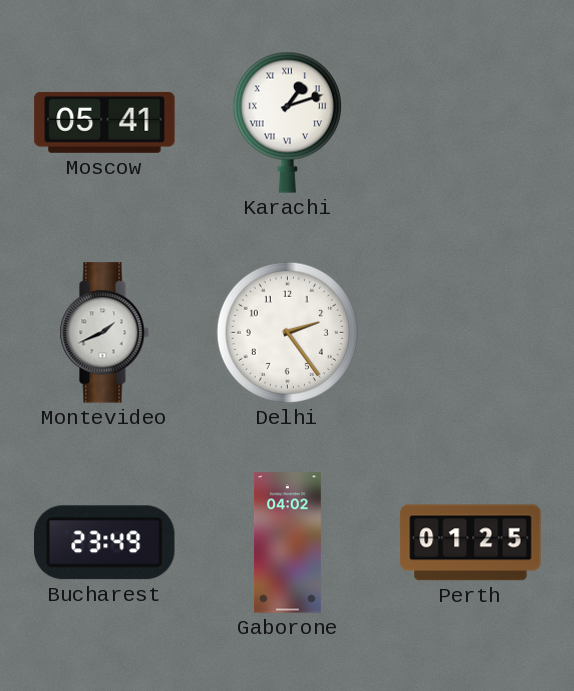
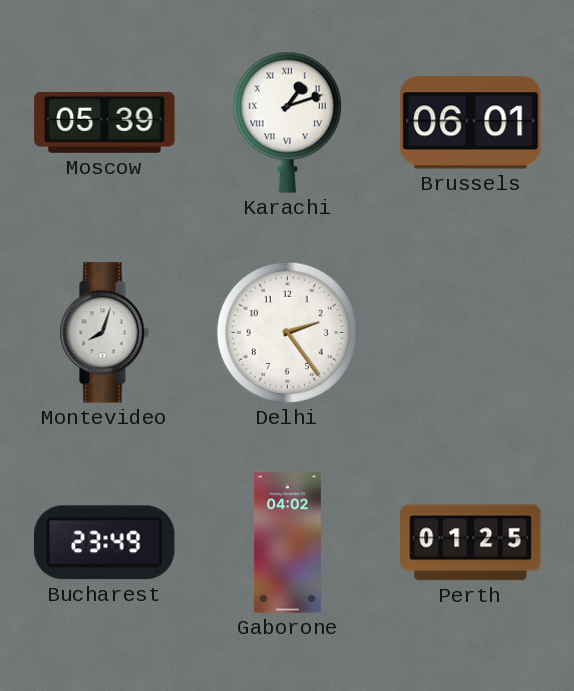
Moscow: 05:41 -> 05:39 (105, 122)
Brussels: none -> 06:01 (471, 123)
Montevideo: 1:41 -> 8:03 (104, 333)
